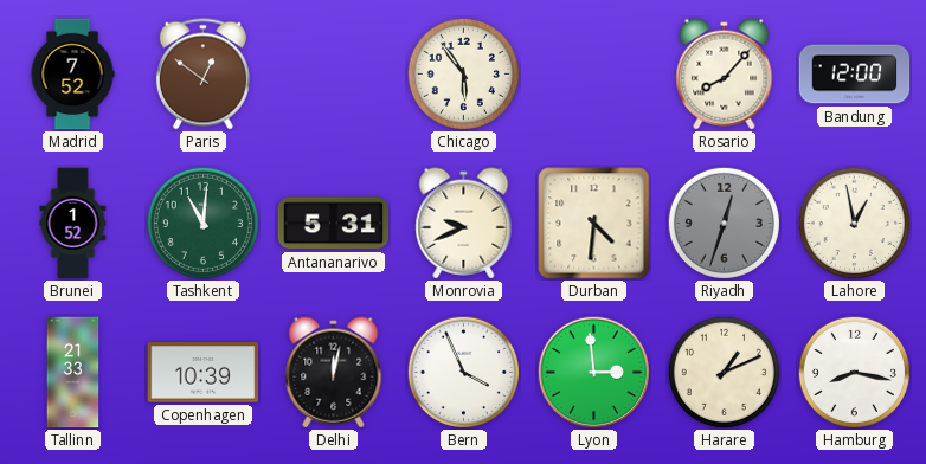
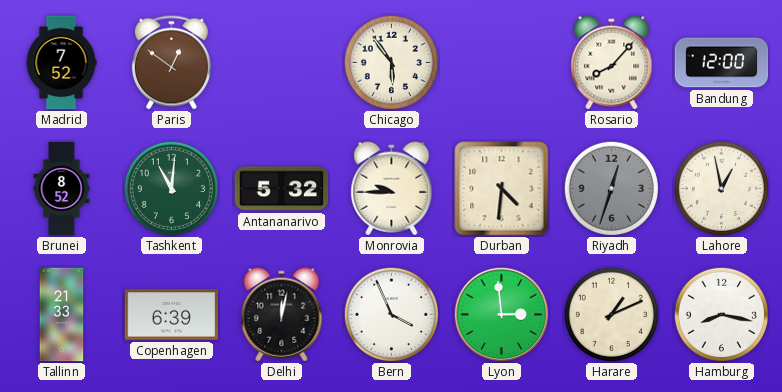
Brunei: 1:52 -> 8:52 (62, 189)
Antananarivo: 5:31 -> 5:32 (282, 189)
Monrovia: 9:41 -> 9:45 (392, 189)
Copenhagen: 10:39 -> 6:39 (172, 315)
